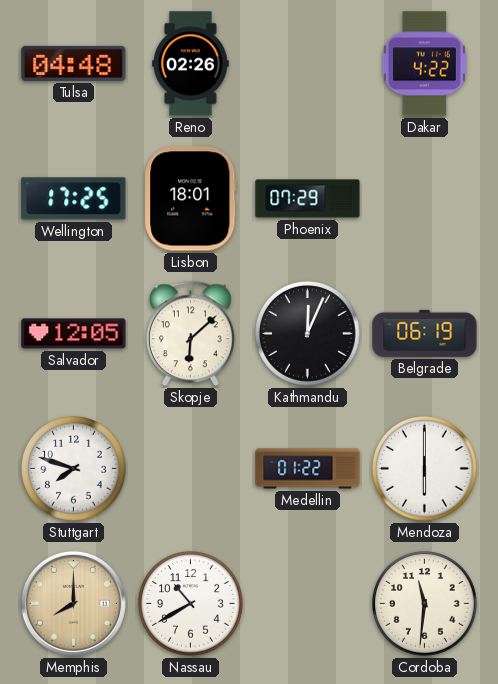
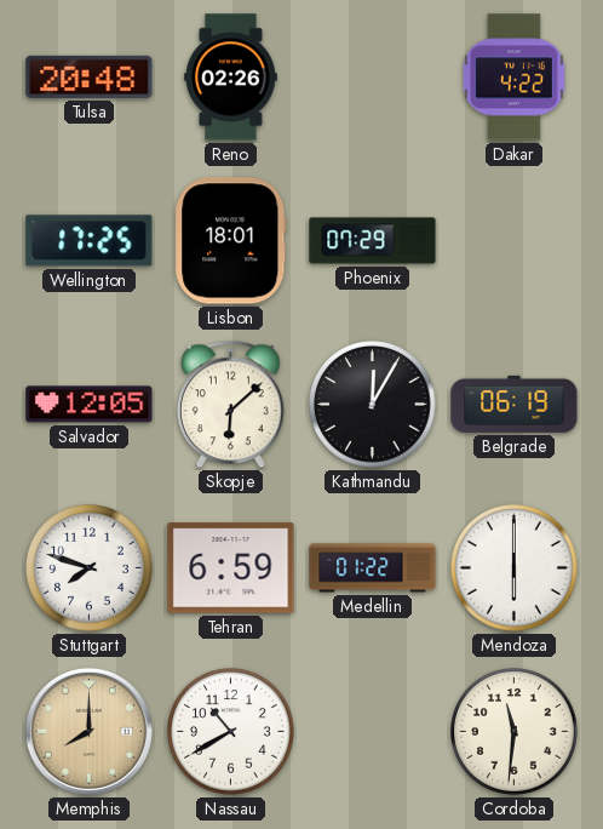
Tulsa: 04:48 -> 20:48 (90, 76)
Kathmandu: 12:04 -> 12:05 (373, 405)
Tehran: none -> 6:59 (231, 568)
